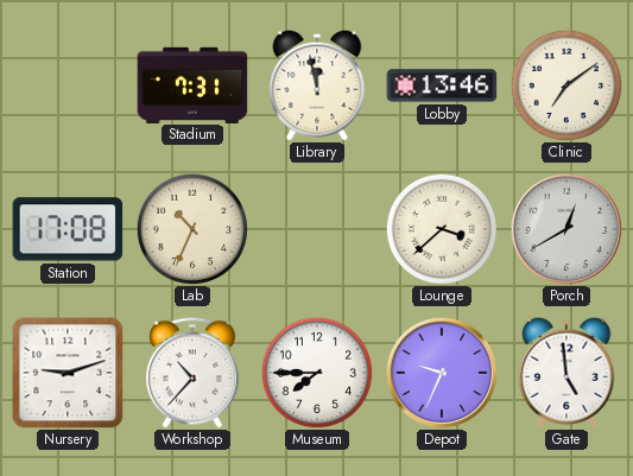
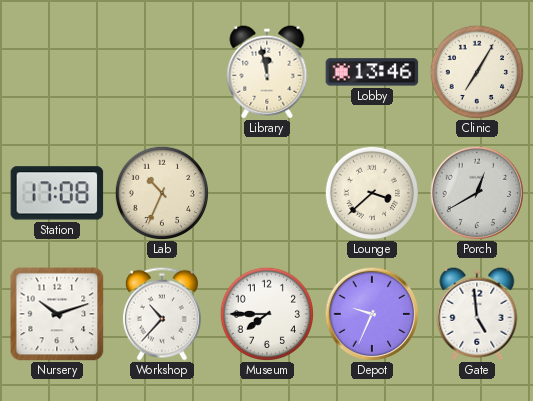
Stadium: 7:31 -> none (192, 84)
Clinic: 7:09 -> 7:05 (476, 71)
Nursery: 9:12 -> 10:12 (57, 314)
